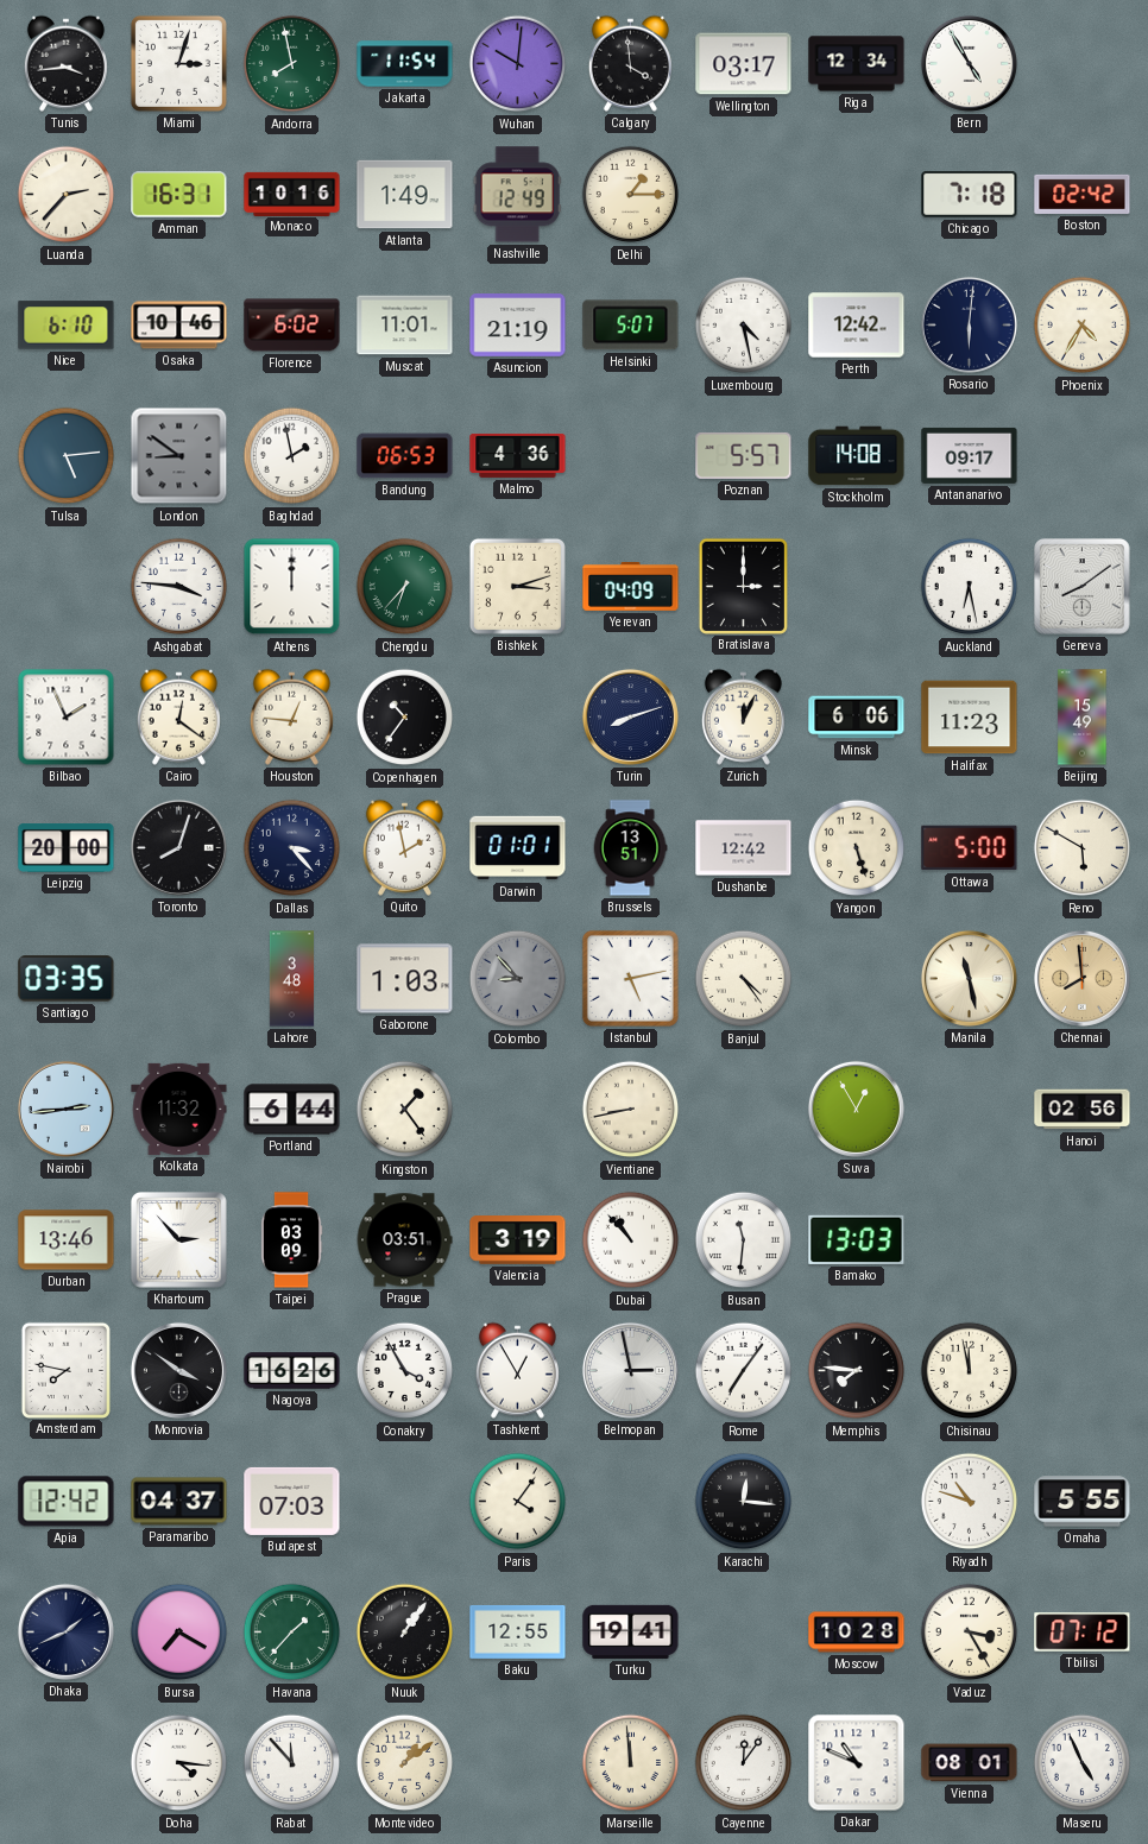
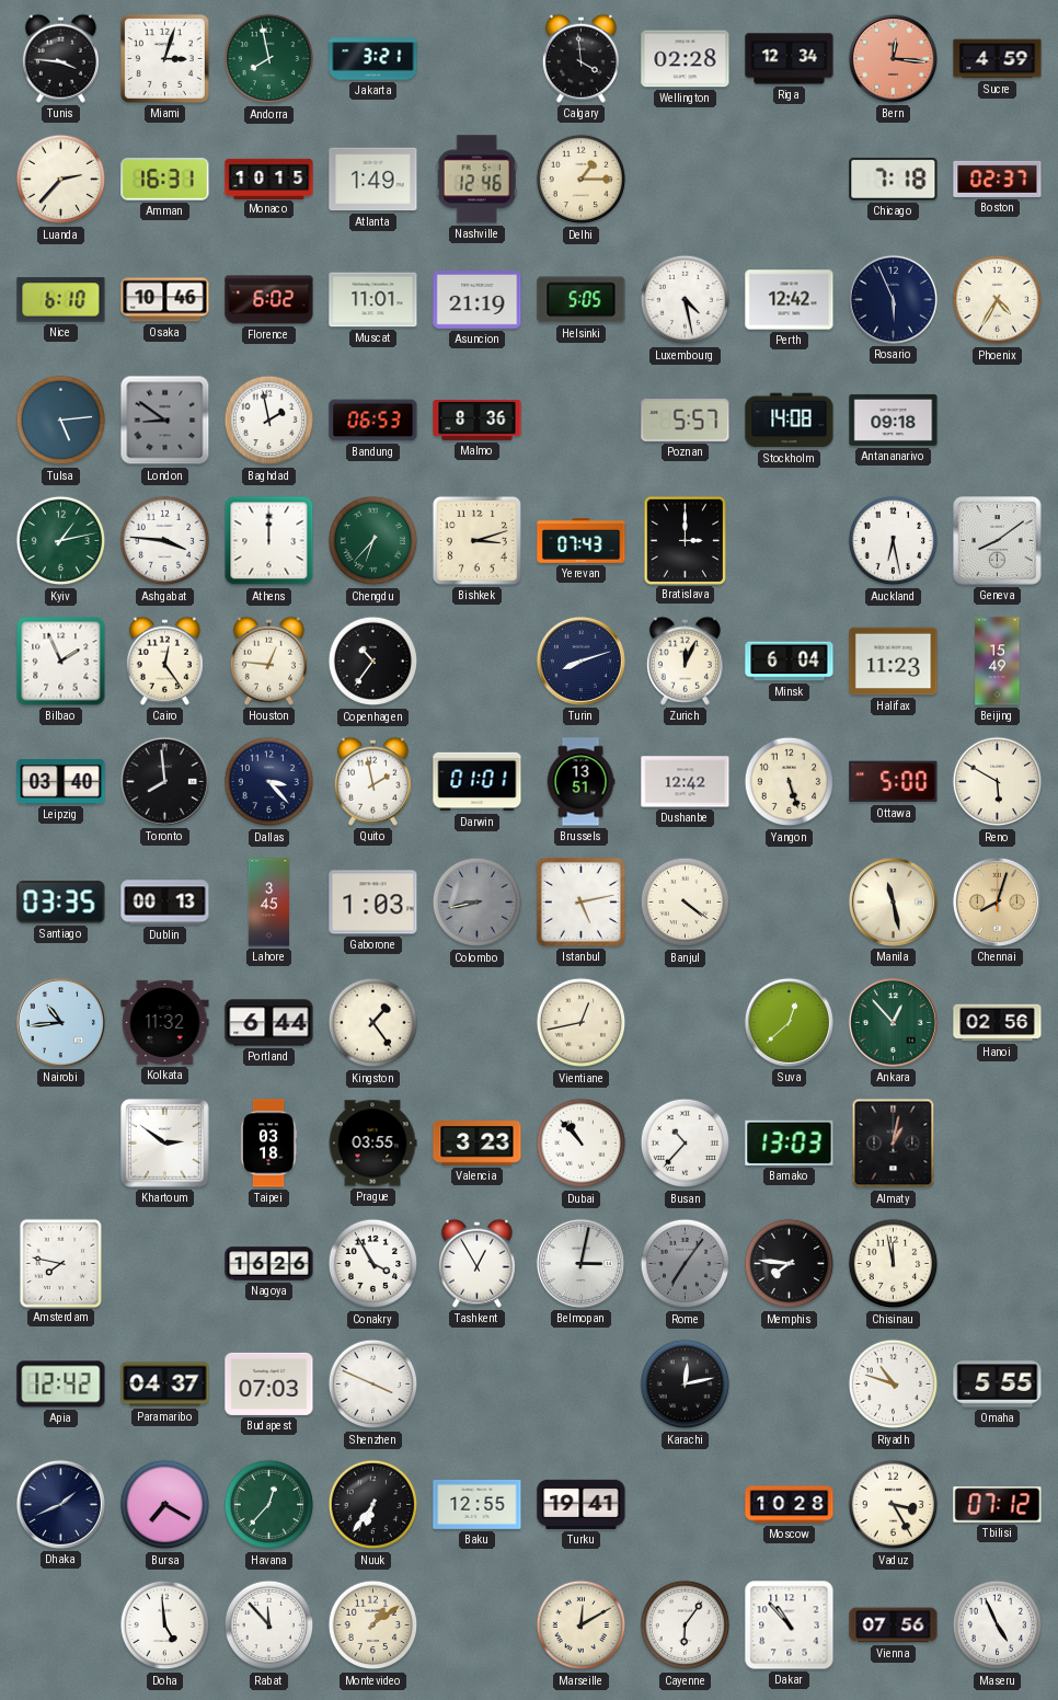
Tunis: 3:44 -> 3:46 (60, 58)
Jakarta: 11:54 -> 3:21 (373, 59)
Wuhan: 10:01 -> none (518, 64)
Wellington: 03:17 -> 02:28 (686, 59)
Bern: 4:55 -> 12:16 (893, 58)
Bern dial: white -> salmon (893, 58)
Sucre: none -> 4:59 (998, 59)
Monaco: 10:16 -> 10:15 (269, 179)
Nashville: 12:49 -> 12:46 (476, 180)
Boston: 02:42 -> 02:37 (998, 179)
Helsinki: 5:07 -> 5:05 (582, 300)
Rosario: 6:01 -> 5:56 (893, 299)
Malmo: 4:36 -> 8:36 (478, 420)
Antananarivo: 09:17 -> 09:18 (894, 420)
Kyiv: none -> 1:13 (61, 541)
Yerevan: 04:09 -> 07:43 (582, 541)
Cairo: 12:21 -> 12:24 (164, 661)
Minsk: 6:06 -> 6:04 (790, 662)
Leipzig: 20:00 -> 03:40 (61, 782)
Toronto: 8:03 -> 7:59 (164, 781)
Dublin: none -> 00:13 (165, 903)
Lahore: 3:48 -> 3:45 (269, 903)
Colombo: 8:53 -> 8:43 (478, 903)
Banjul: 4:24 -> 4:21 (686, 903)
Chennai: 7:59 -> 8:03 (997, 901)
Nairobi: 2:44 -> 10:44 (60, 1022)
Vientiane: 8:43 -> 12:43 (582, 1023)
Suva: 12:55 -> 12:38 (789, 1022)
Ankara: none -> 12:53 (893, 1022)
Durban: 13:46 -> none (67, 1240)
Khartoum: 2:53 -> 2:51 (165, 1144)
Taipei: 03:09 -> 03:18 (268, 1144)
Prague: 03:51 -> 03:55 (372, 1144)
Valencia: 3:19 -> 3:23 (478, 1144)
Busan: 11:31 -> 10:37 (686, 1144)
Almaty: none -> 1:02 (894, 1144)
Monrovia: 3:51 -> none (178, 1370)
Belmopan: 2:58 -> 3:02 (580, 1263)
Rome dial: white -> grey (686, 1264)
Shenzhen: none -> 3:49 (373, 1385)
Paris: 4:06 -> none (518, 1502)
Karachi: 12:16 -> 12:13 (686, 1385)
Havana: 1:37 -> 12:37 (269, 1505)
Nuuk: 1:06 -> 6:36 (373, 1505)
Doha: 4:16 -> 4:59 (165, 1626)
Marseille: 11:59 -> 12:10 (582, 1626)
Cayenne: 12:06 -> 6:06 (686, 1626)
Dakar: 10:49 -> 10:53 (790, 1626)
Vienna: 08:01 -> 07:56 (894, 1626)
